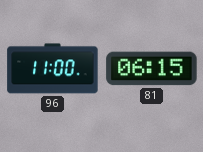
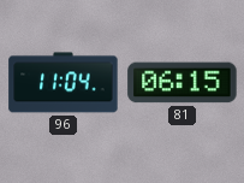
96: 11:00 -> 11:04 (64, 83)
